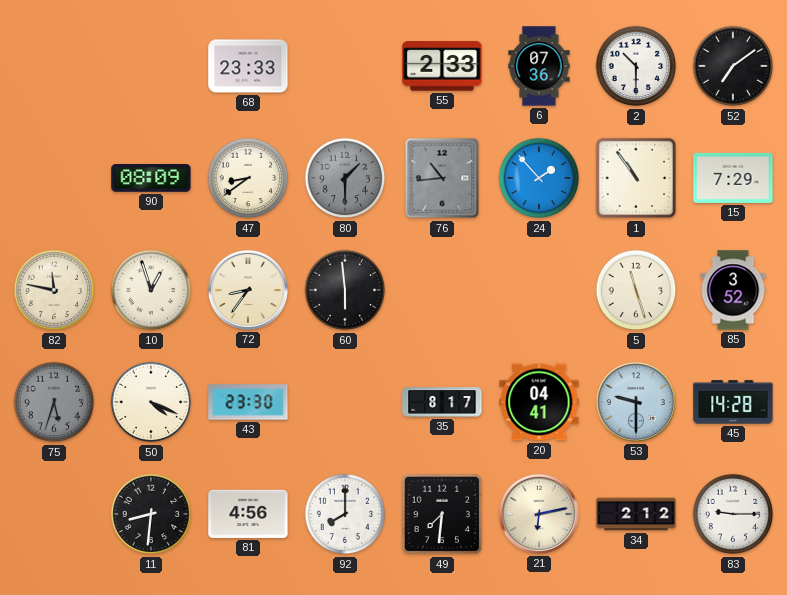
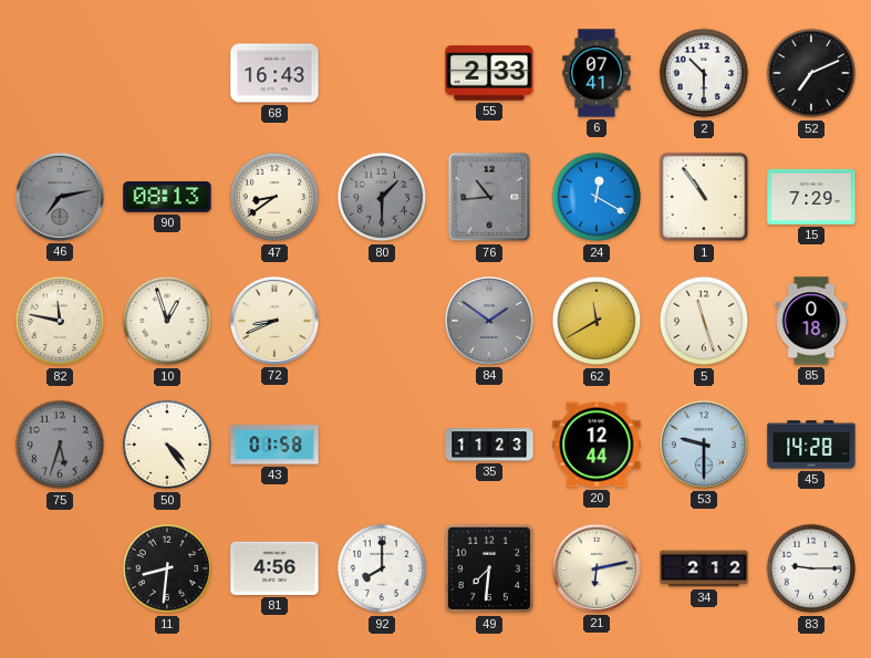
68: 23:33 -> 16:43 (274, 73)
6: 07:36 -> 07:41 (597, 73)
52: 7:09 -> 7:11 (811, 73)
46: none -> 7:13 (60, 197)
90: 08:09 -> 08:13 (167, 197)
24: 1:53 -> 12:20 (597, 197)
72: 8:36 -> 8:41 (274, 321)
60: 5:59 -> none (345, 290)
84: none -> 1:51 (489, 321)
62: none -> 11:40 (597, 321)
85: 3:52 -> 0:18 (811, 321)
50: 4:19 -> 4:24 (167, 445)
43: 23:30 -> 01:58 (274, 445)
35: 8:17 -> 11:23 (489, 445)
20: 04:41 -> 12:44 (597, 445)
